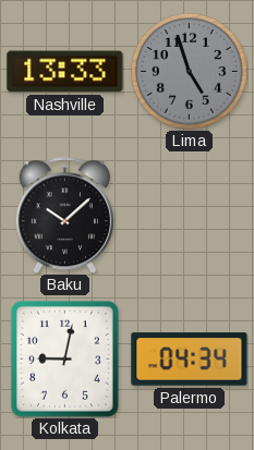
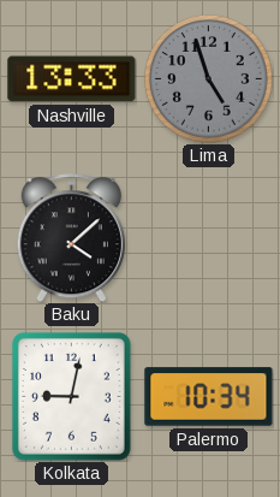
Baku: 10:08 -> 4:08 (71, 238)
Palermo: 04:34 -> 10:34 (209, 397)
